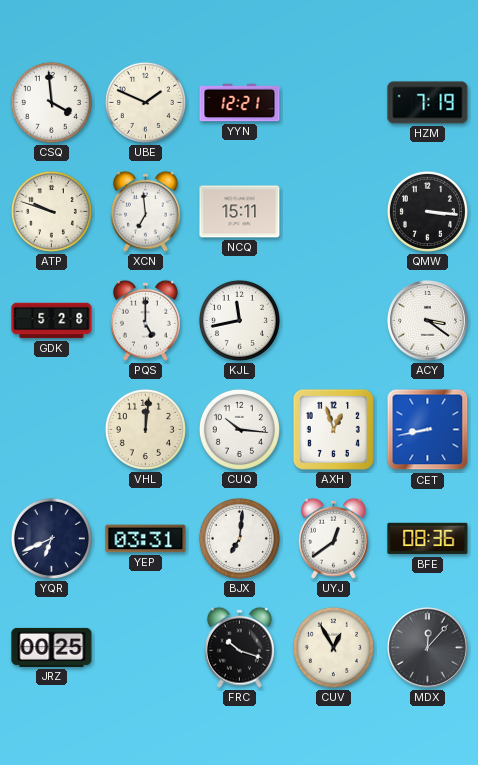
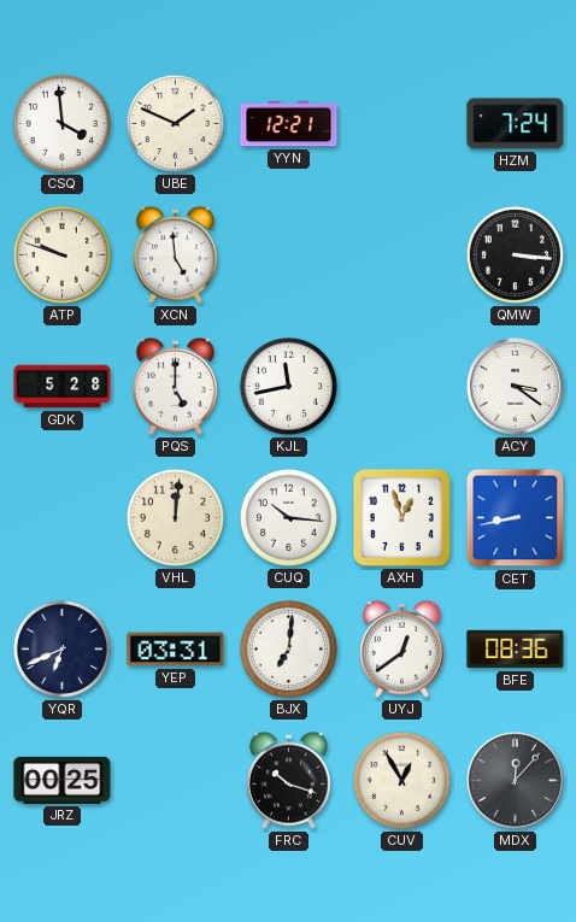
HZM: 7:19 -> 7:24 (516, 124)
XCN: 6:59 -> 4:59 (175, 254)
NCQ: 15:11 -> none (240, 212)
